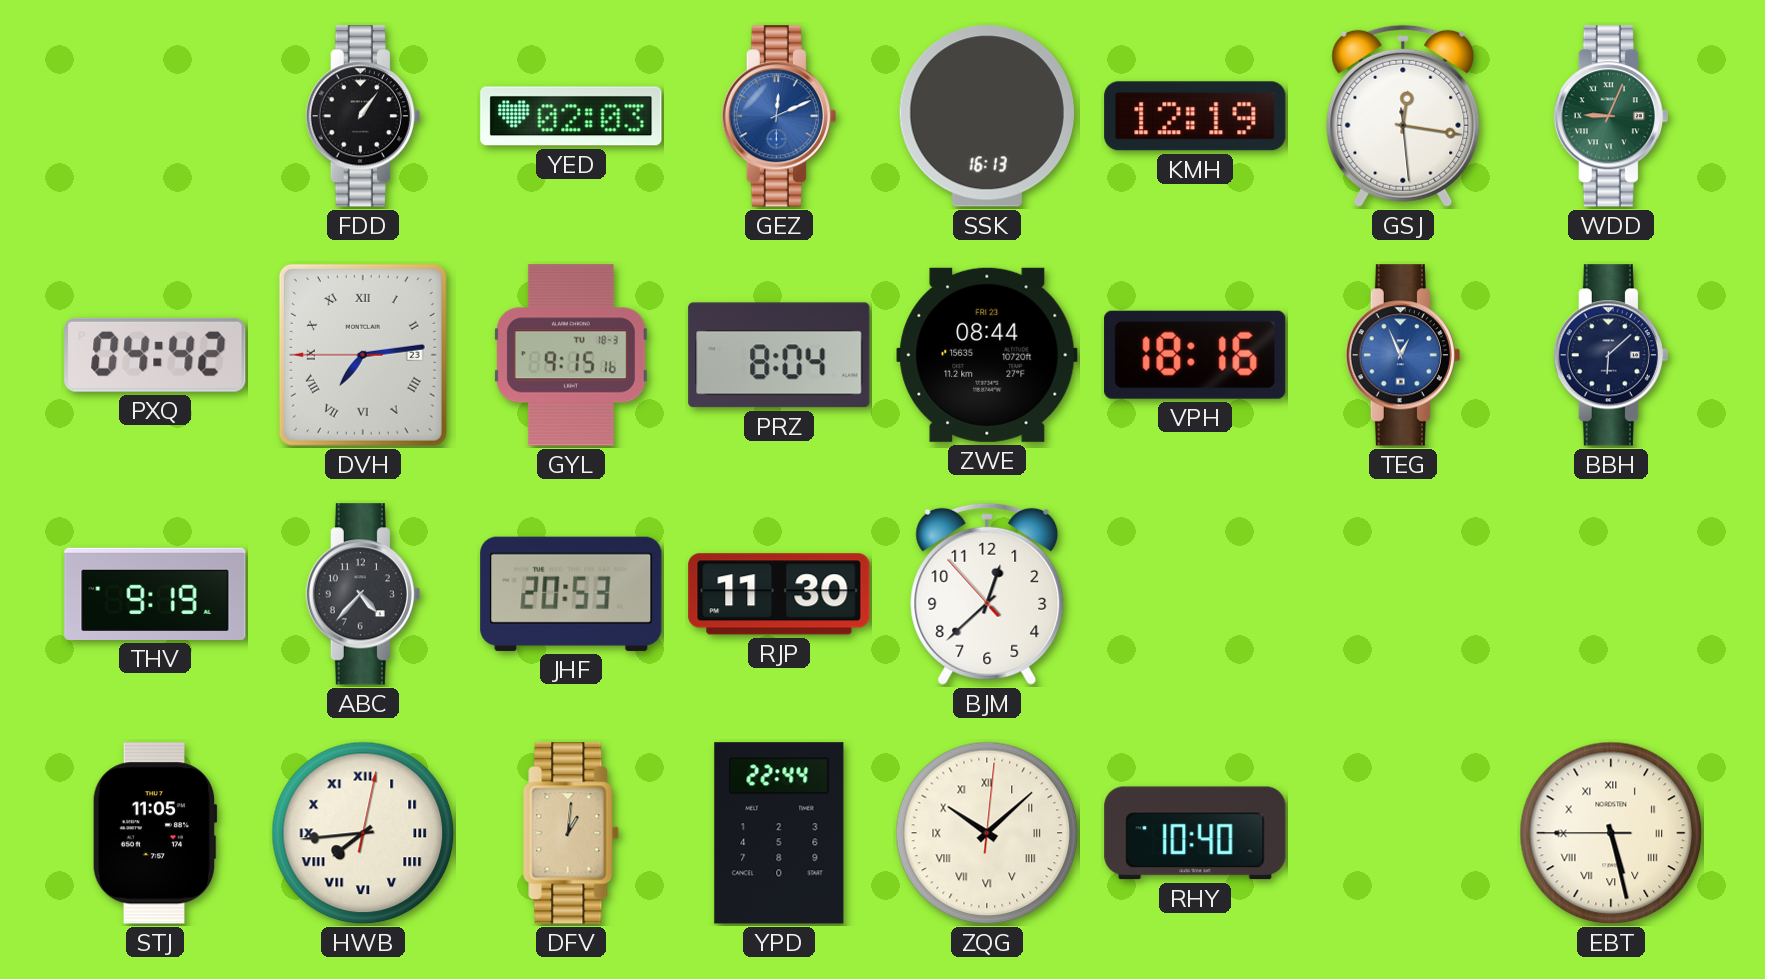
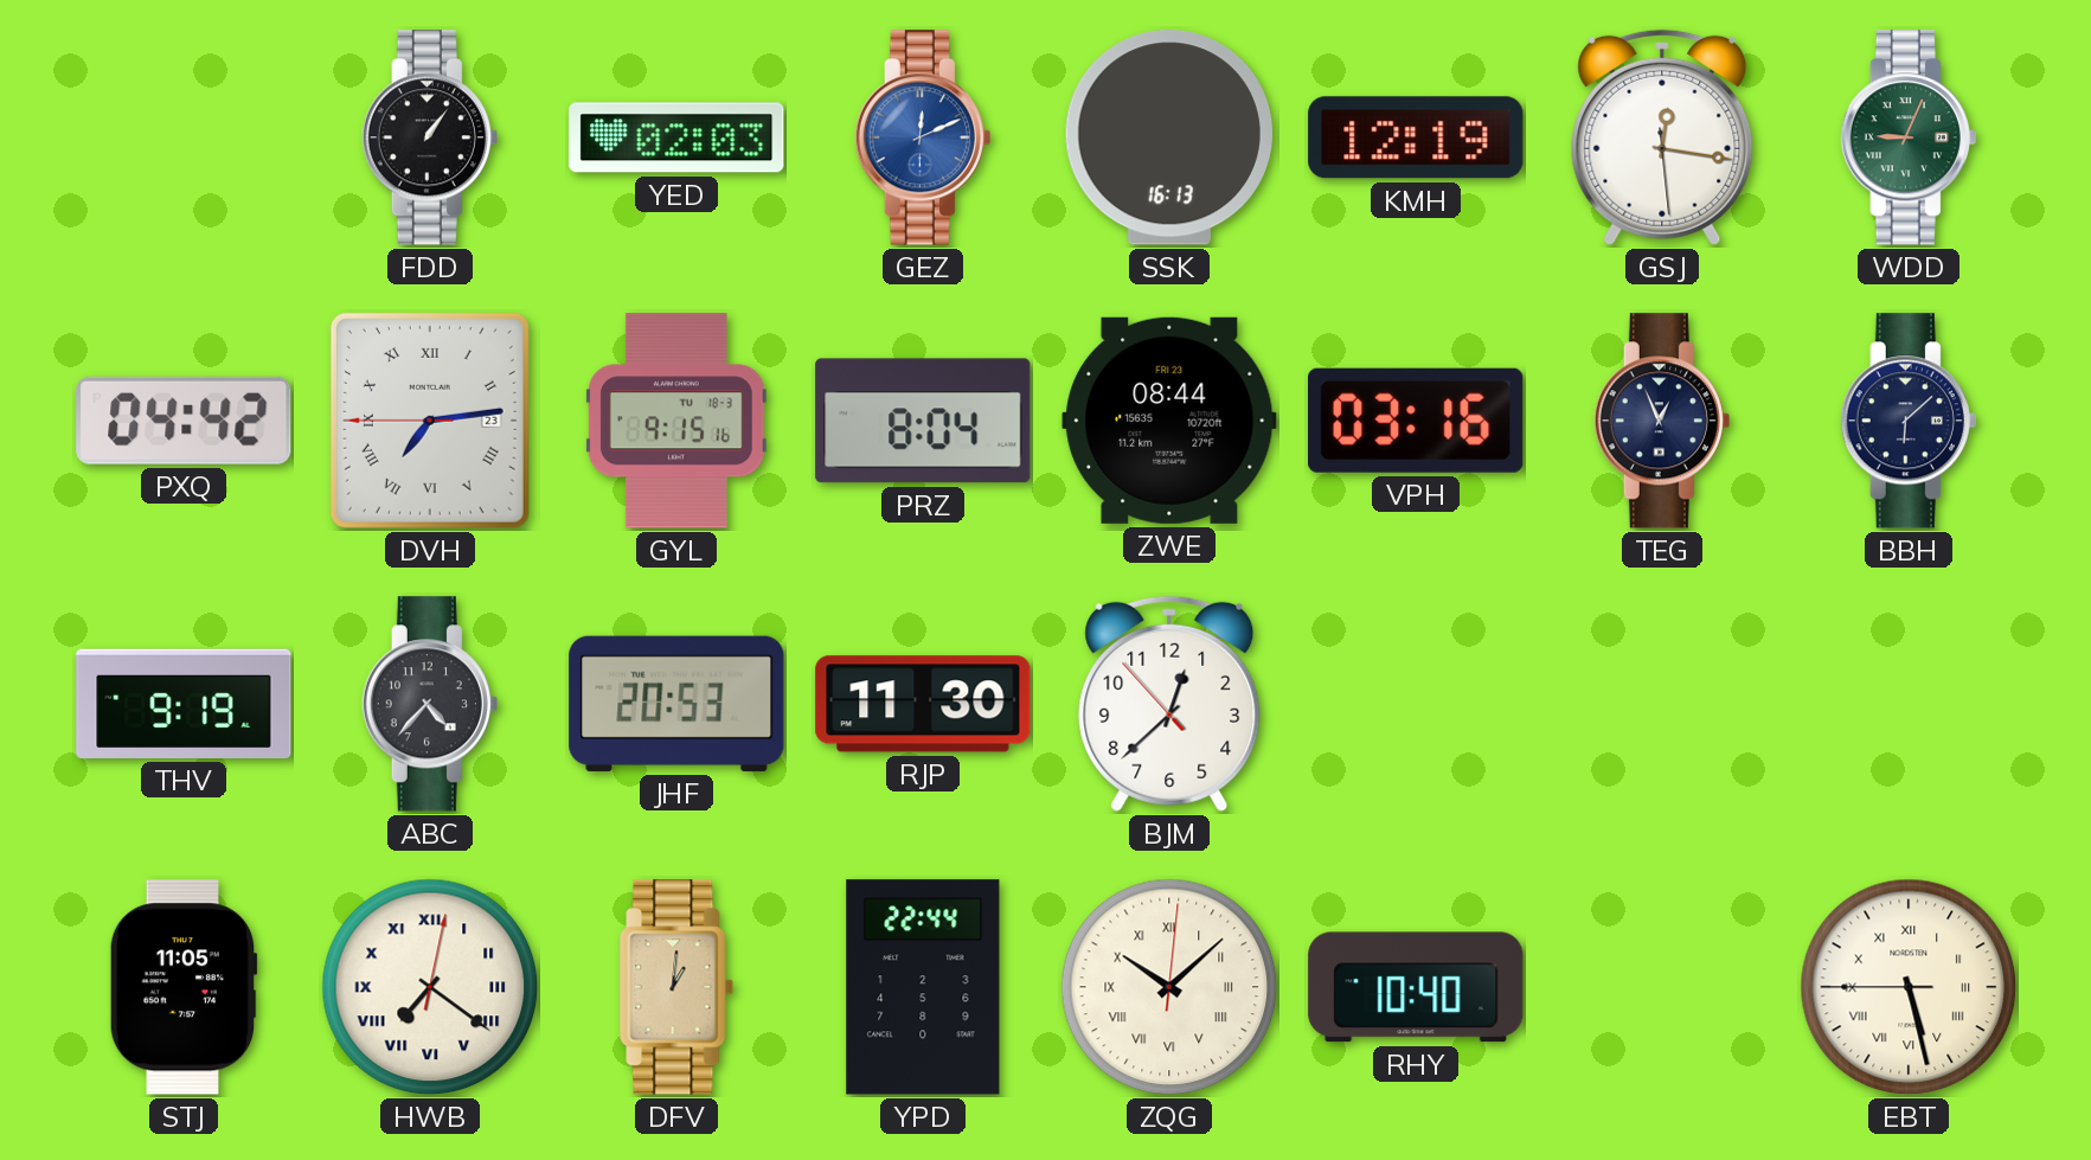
VPH: 18:16 -> 03:16 (1416, 421)
TEG dial: blue -> navy (1662, 421)
HWB: 7:44 -> 7:21 (430, 987)
